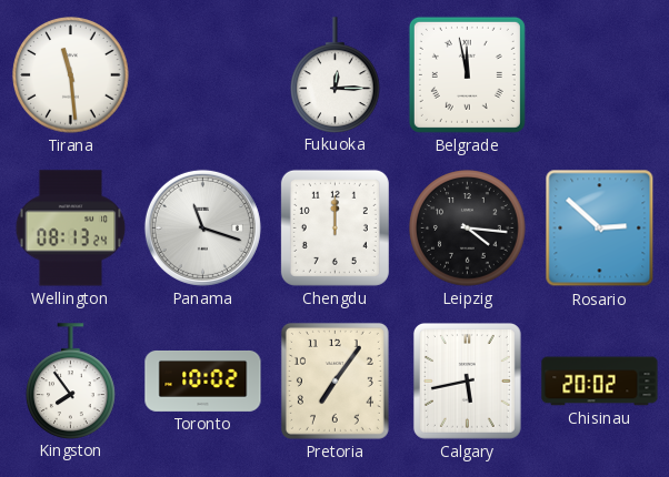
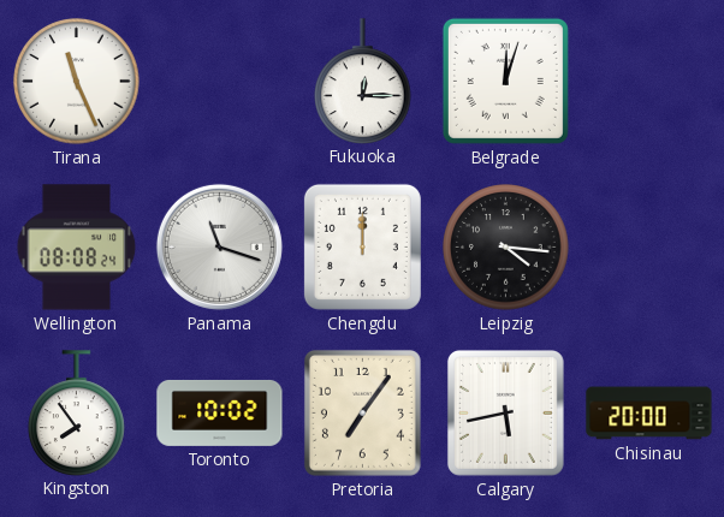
Tirana: 11:29 -> 11:26 (77, 82)
Belgrade: 11:58 -> 12:03 (505, 81)
Wellington: 08:13 -> 08:08 (77, 248)
Rosario: 2:52 -> none (600, 229)
Chisinau: 20:02 -> 20:00 (649, 414)
